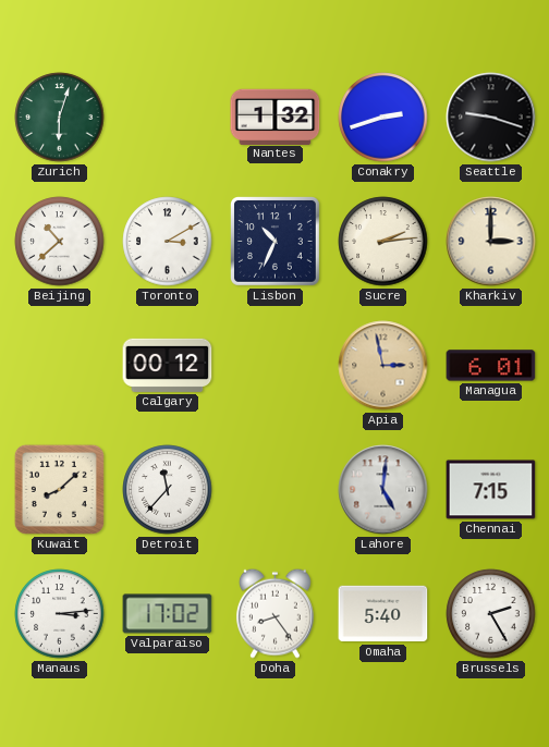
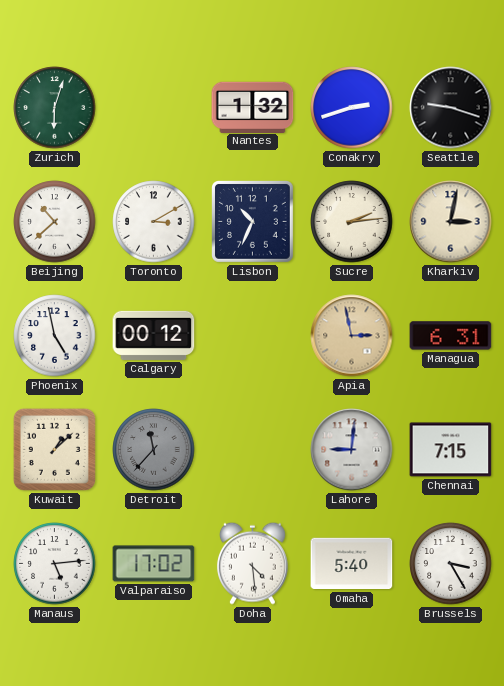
Kharkiv: 3:00 -> 3:02 (451, 222)
Phoenix: none -> 4:58 (55, 336)
Managua: 6:01 -> 6:31 (451, 336)
Kuwait: 8:08 -> 1:08 (54, 449)
Detroit dial: white -> grey (154, 450)
Lahore: 5:01 -> 9:01 (352, 450)
Manaus: 3:14 -> 5:14 (55, 564)
Doha: 8:24 -> 4:29 (252, 563)
Brussels: 2:25 -> 3:25 (451, 564)
